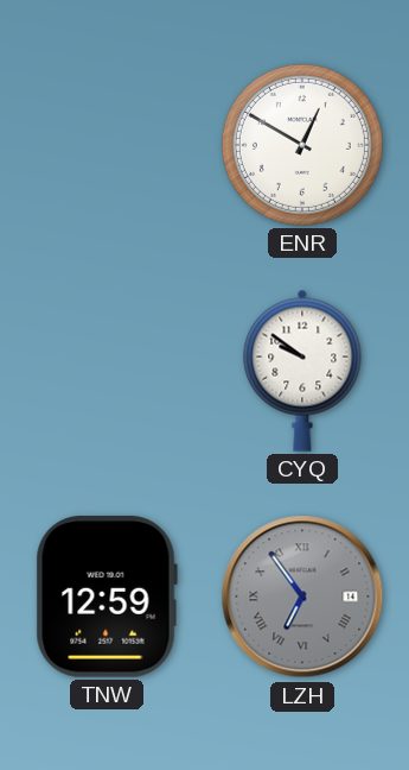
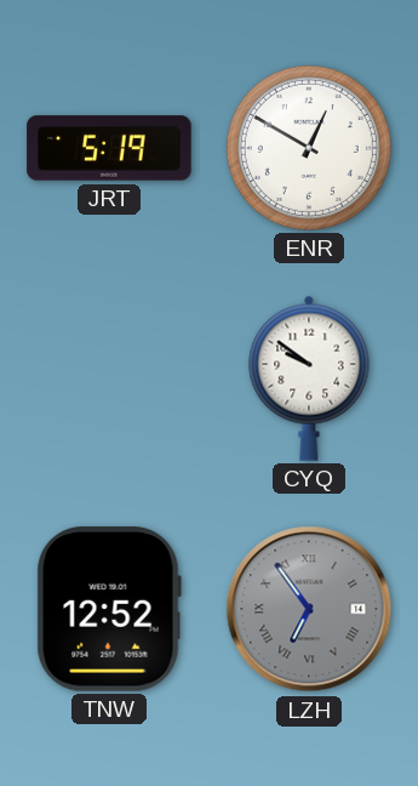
JRT: none -> 5:19 (109, 148)
TNW: 12:59 -> 12:52 (109, 609)
